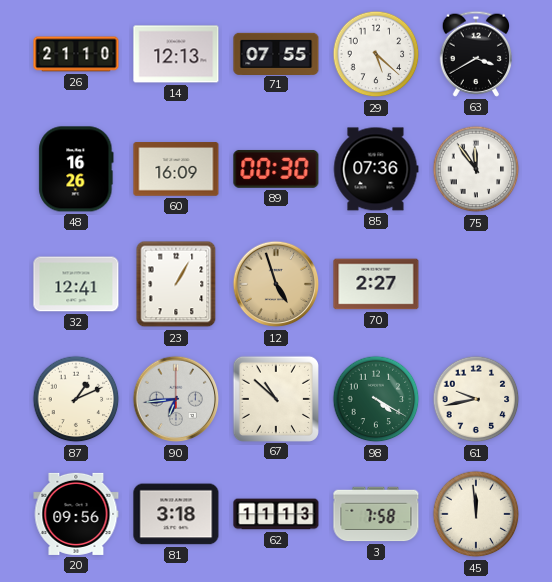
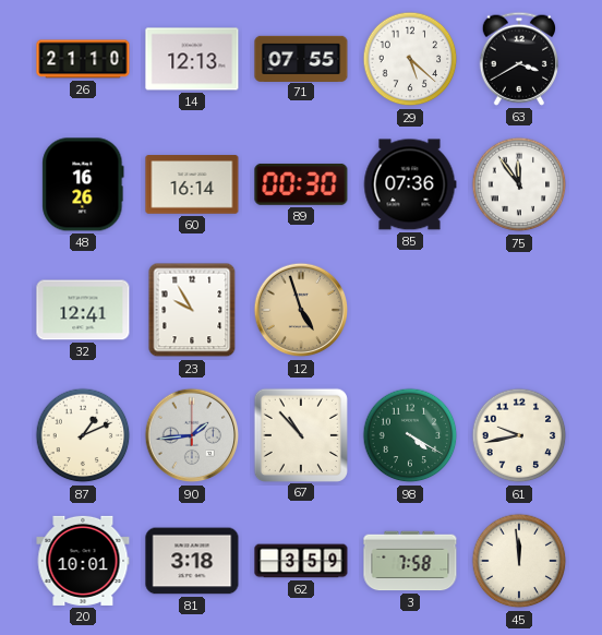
60: 16:09 -> 16:14 (192, 184)
23: 1:05 -> 9:55 (192, 310)
70: 2:27 -> none (376, 284)
90: 6:44 -> 1:44 (192, 435)
67: 10:52 -> 10:53 (300, 434)
20: 09:56 -> 10:01 (83, 561)
62: 11:13 -> 3:59 (301, 561)
